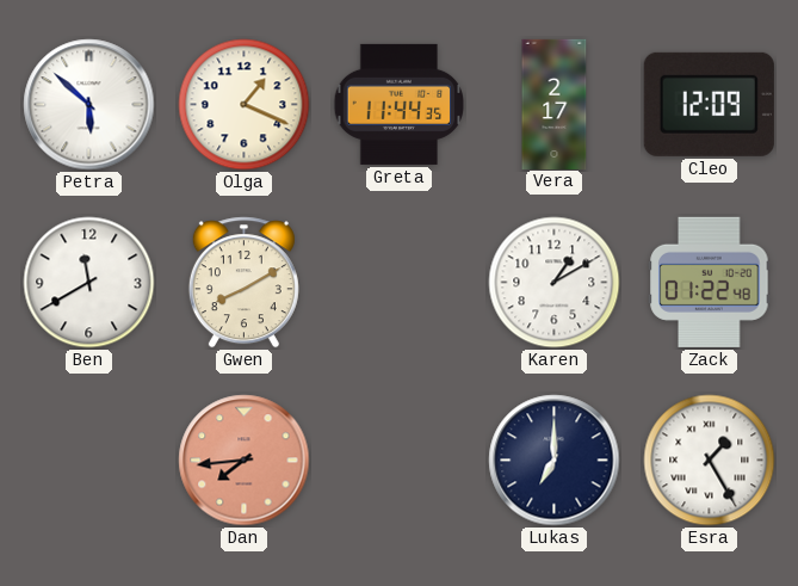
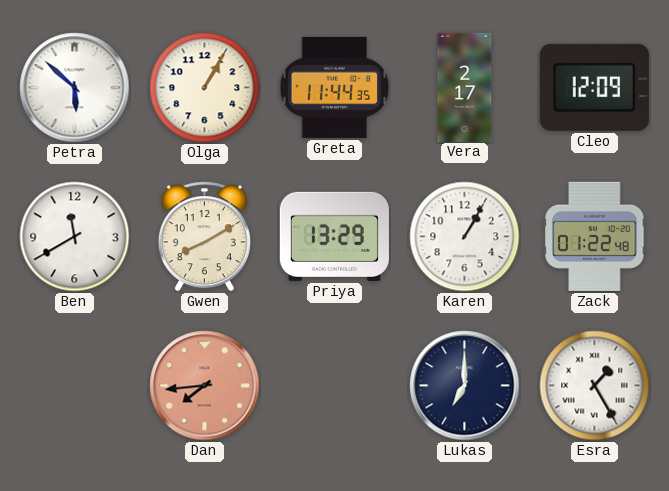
Olga: 1:19 -> 1:05 (205, 88)
Priya: none -> 13:29 (334, 236)
Karen: 1:10 -> 1:05 (465, 237)
